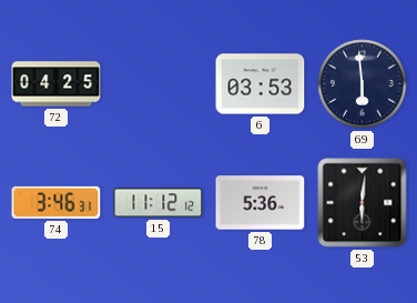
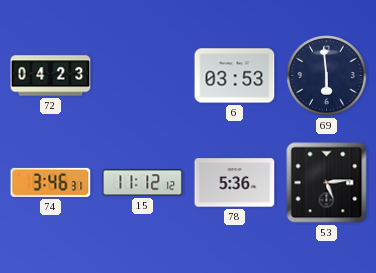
72: 04:25 -> 04:23 (51, 76)
53: 6:01 -> 5:14 (327, 183)
